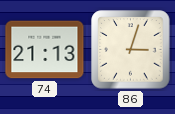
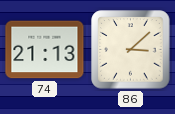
86: 3:03 -> 3:08 (131, 50)
